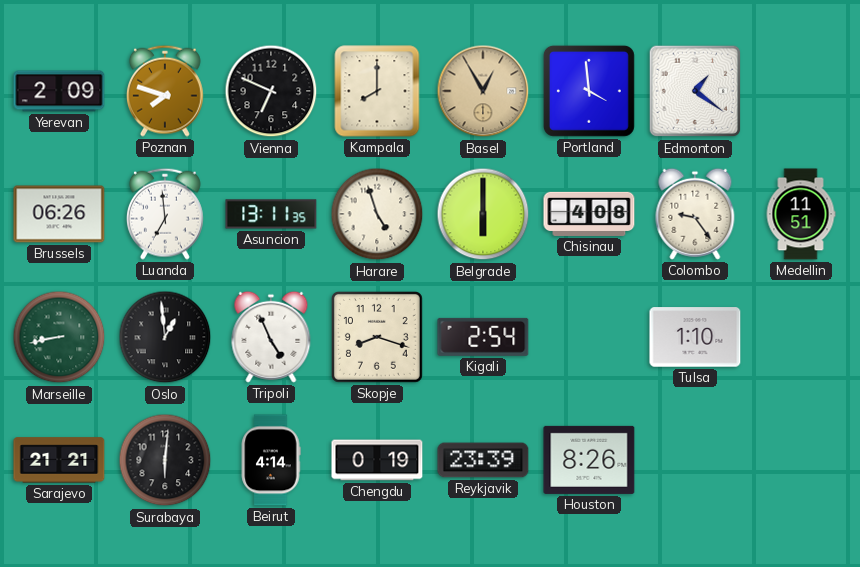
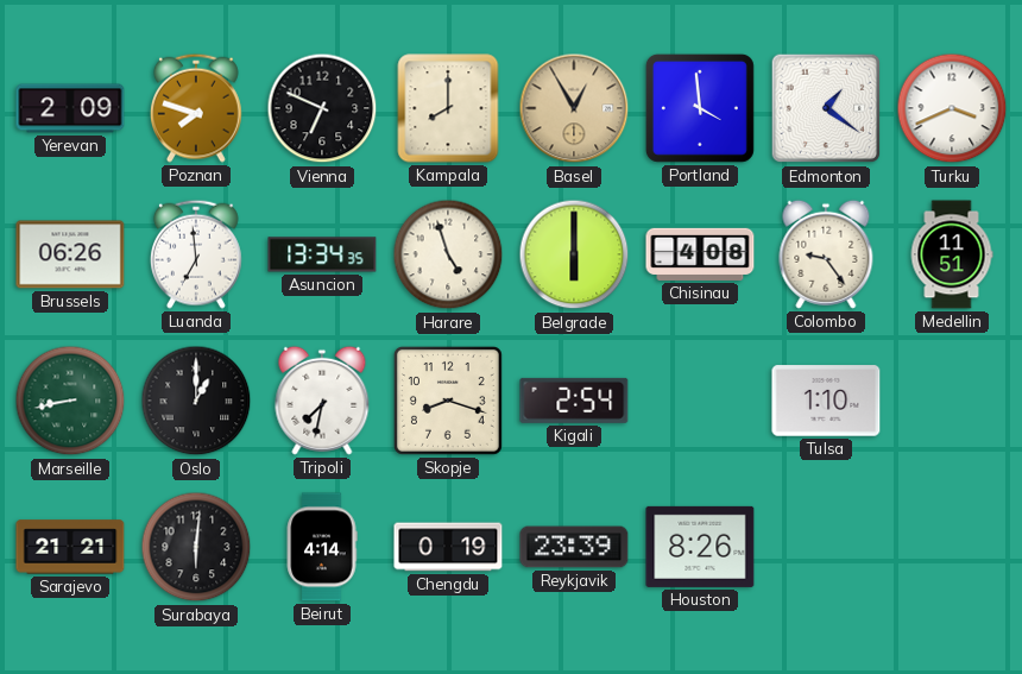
Turku: none -> 3:41 (952, 108)
Asuncion: 13:11 -> 13:34 (322, 254)
Oslo: 12:59 -> 1:00 (196, 401)
Tripoli: 4:56 -> 7:32 (322, 401)
